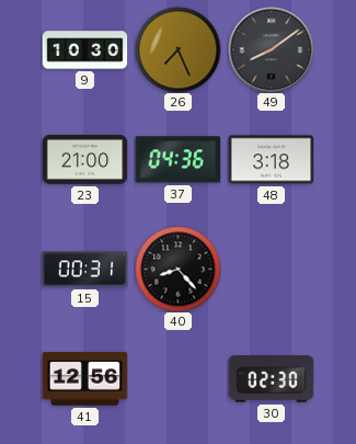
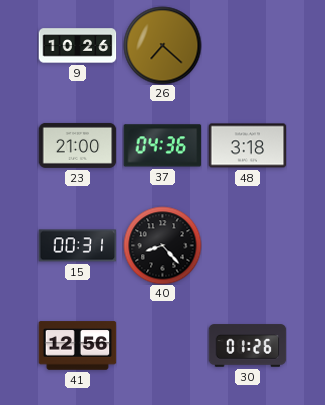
9: 10:30 -> 10:26 (77, 46)
26: 7:26 -> 7:22 (162, 45)
49: 8:09 -> none (271, 49)
30: 02:30 -> 01:26 (247, 346)
